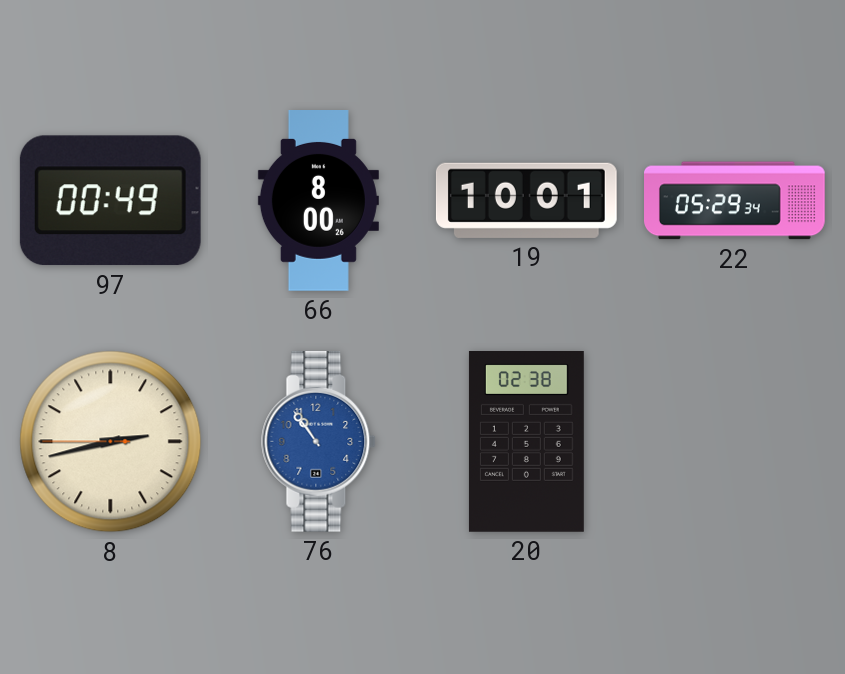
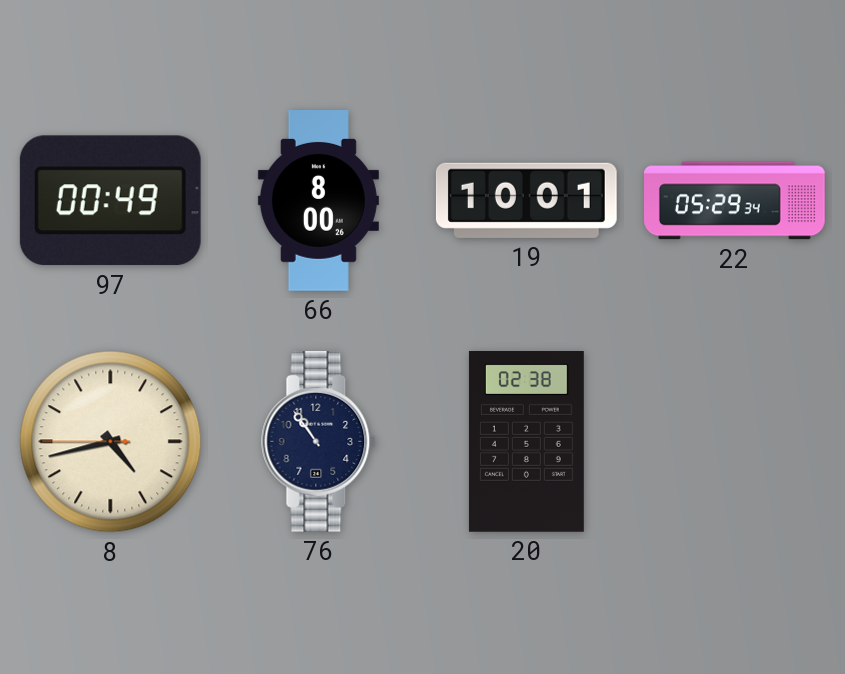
8: 2:42 -> 4:42 (111, 442)
76 dial: blue -> navy (319, 441)
